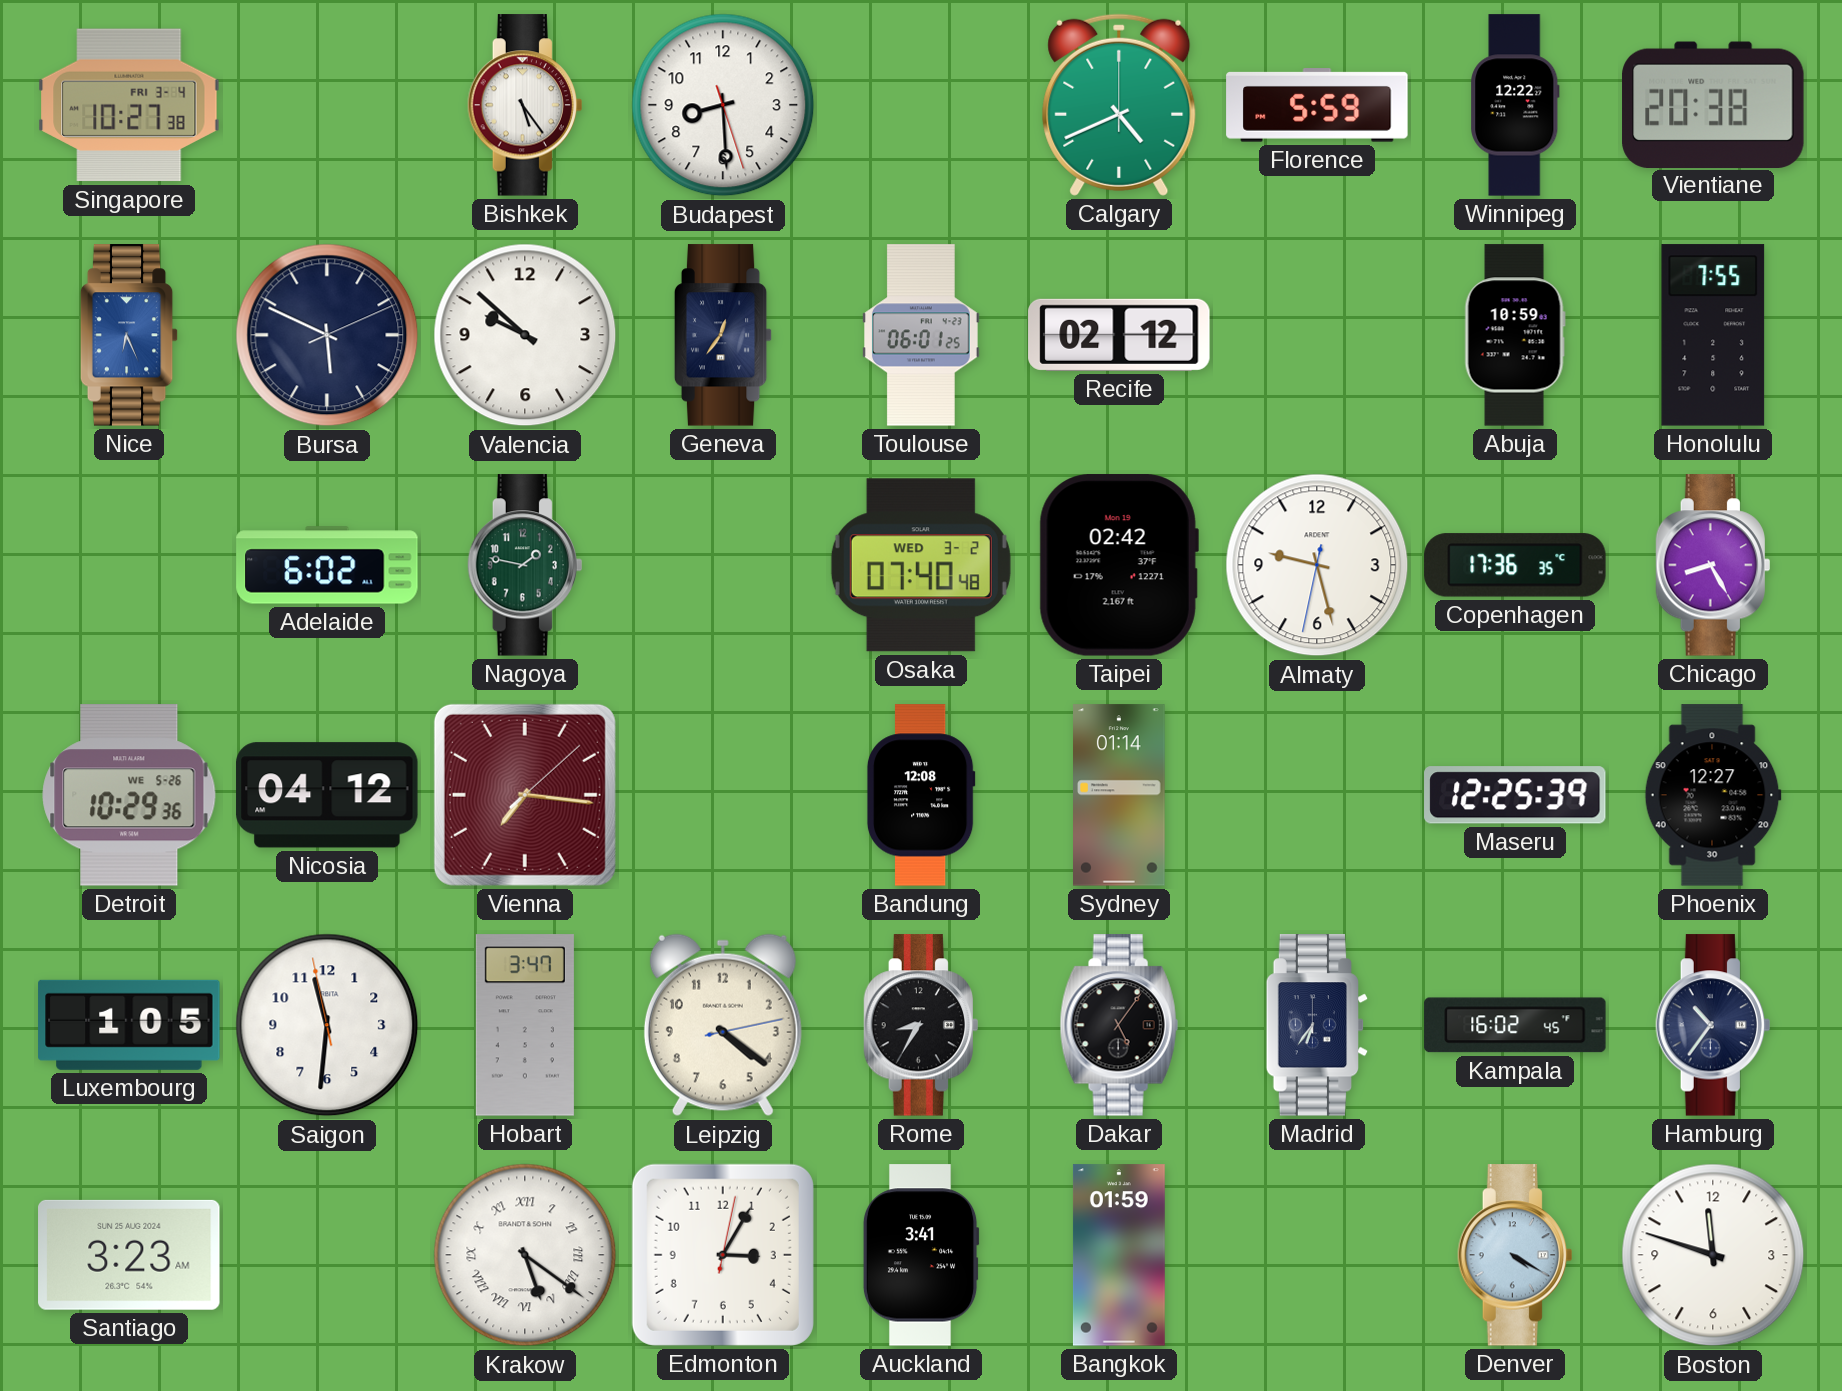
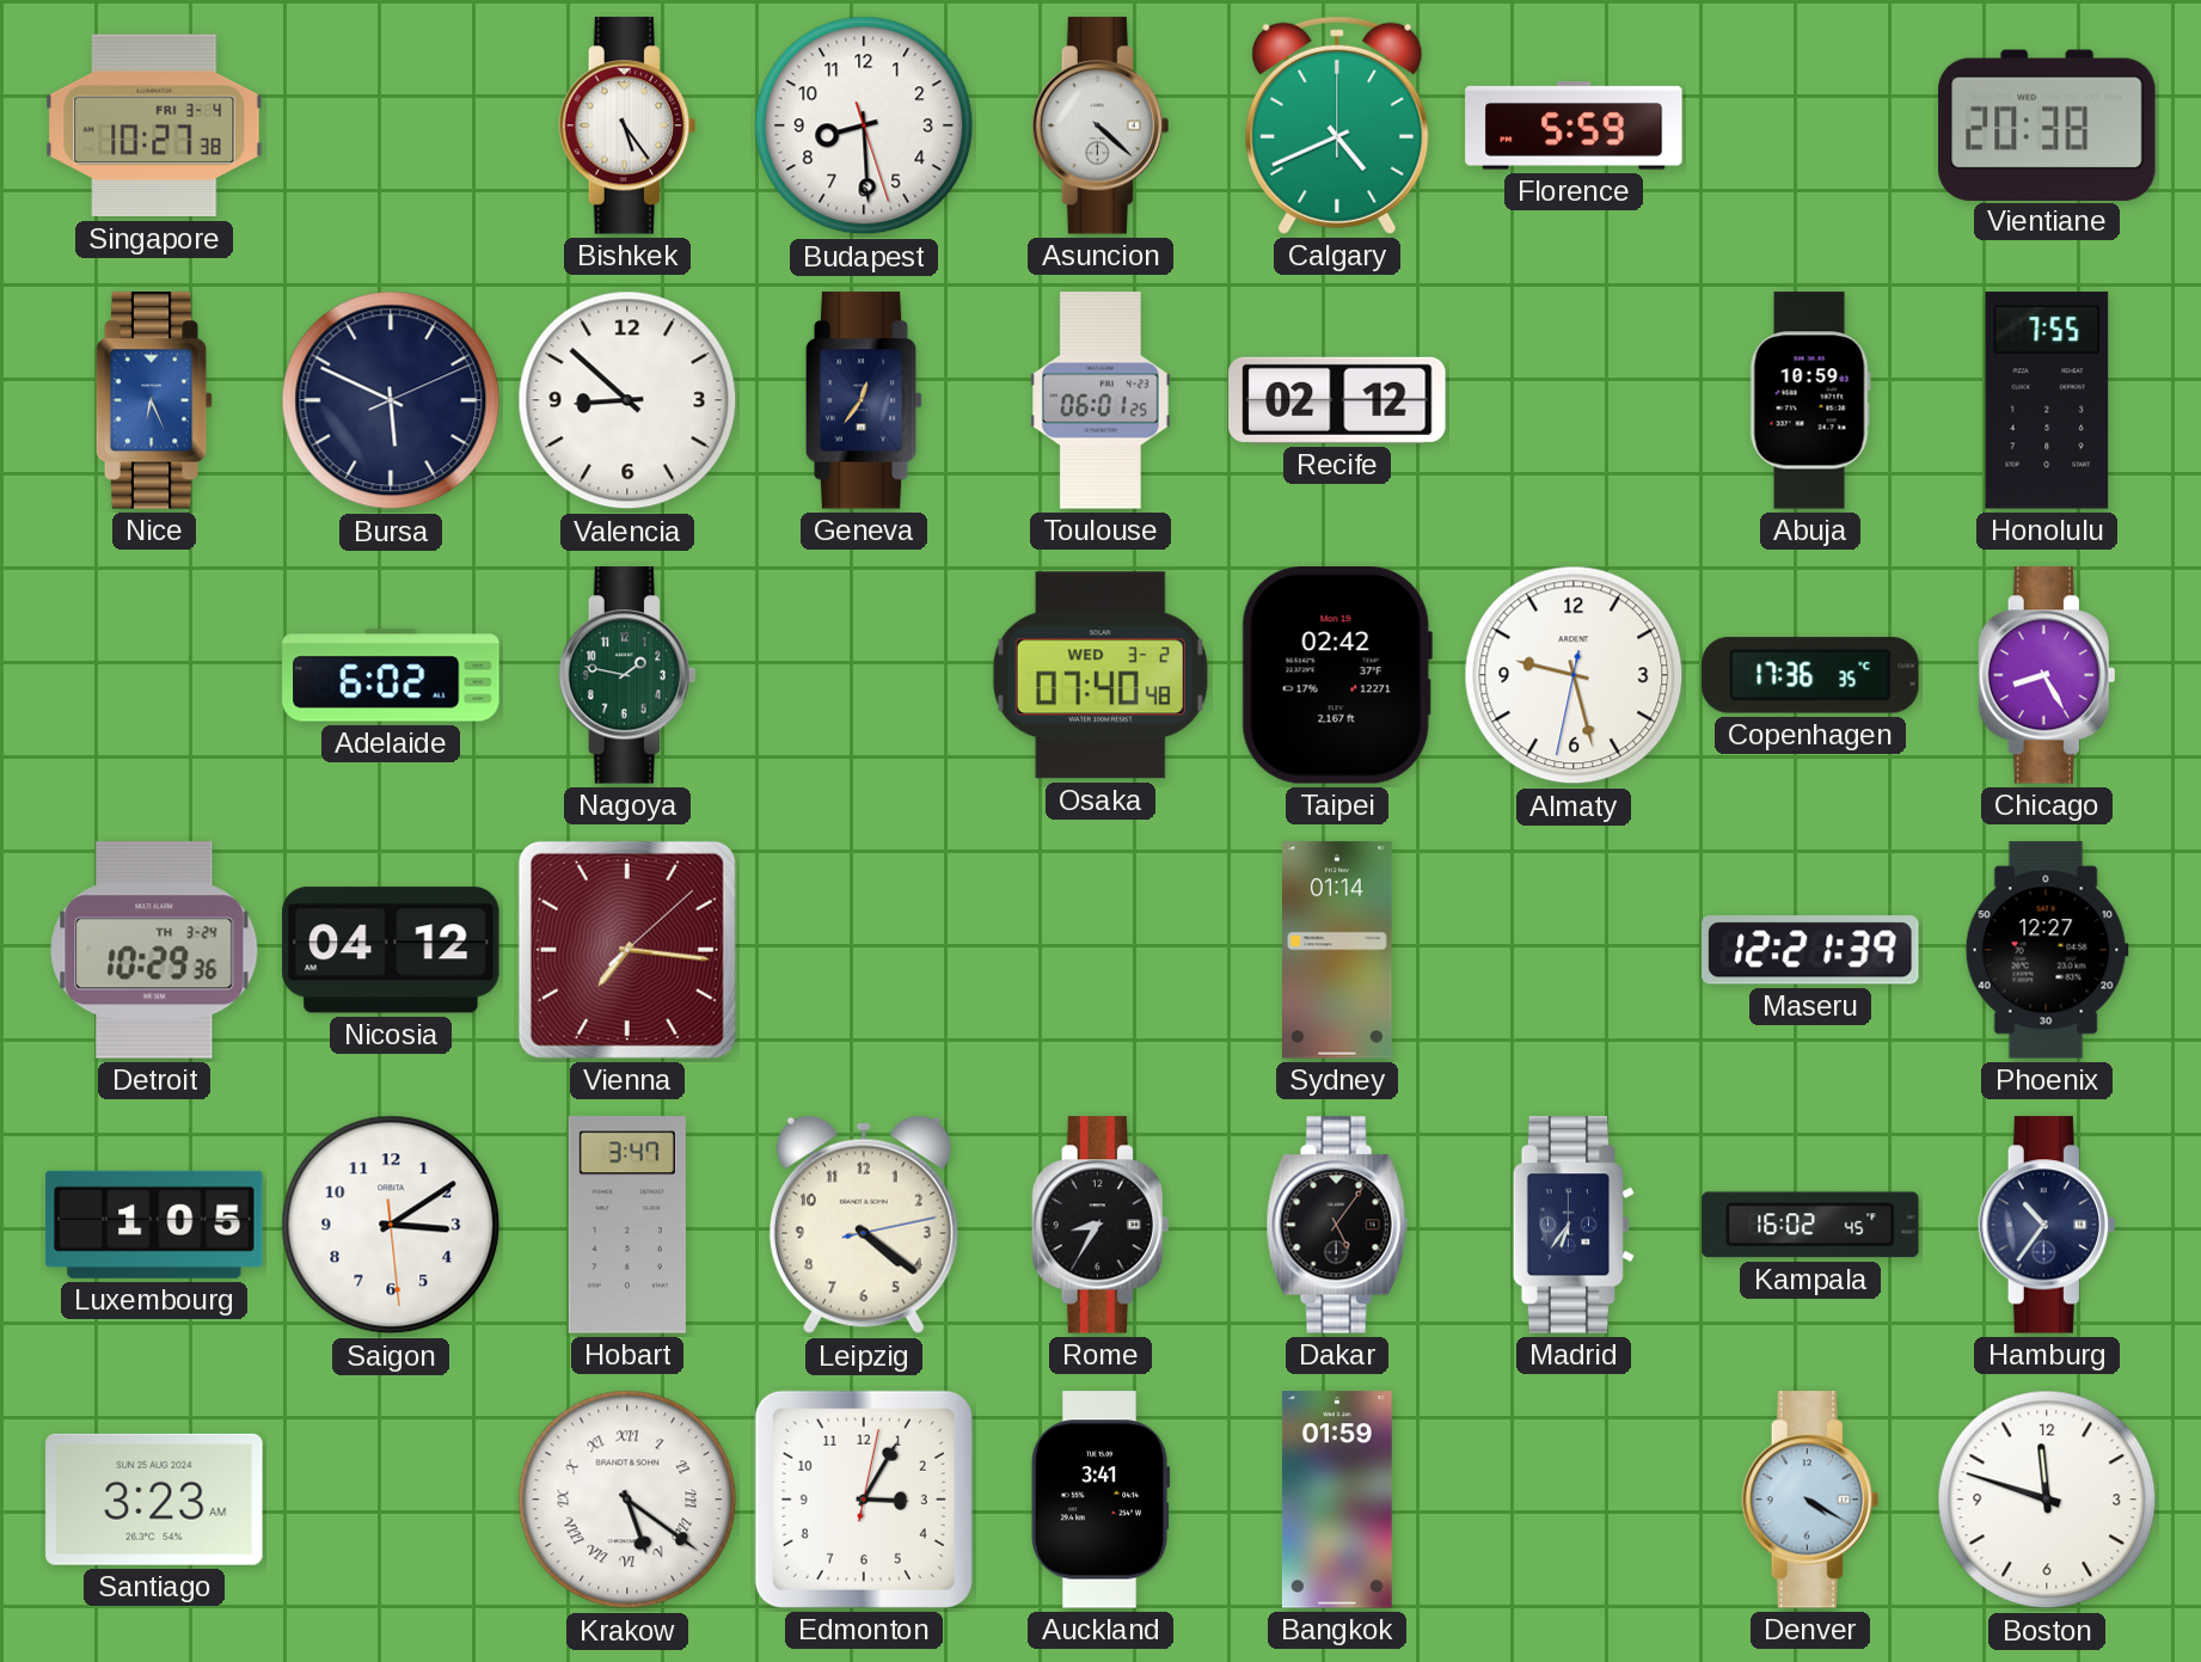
Asuncion: none -> 4:22 (1099, 125)
Winnipeg: 12:22 -> none (1515, 105)
Valencia: 9:52 -> 8:52 (627, 400)
Detroit date: WE 5-26 -> TH 3-24 (154, 950)
Bandung: 12:08 -> none (921, 795)
Maseru: 12:25 -> 12:21 (1811, 950)
Saigon: 11:30 -> 3:09 (391, 1225)
